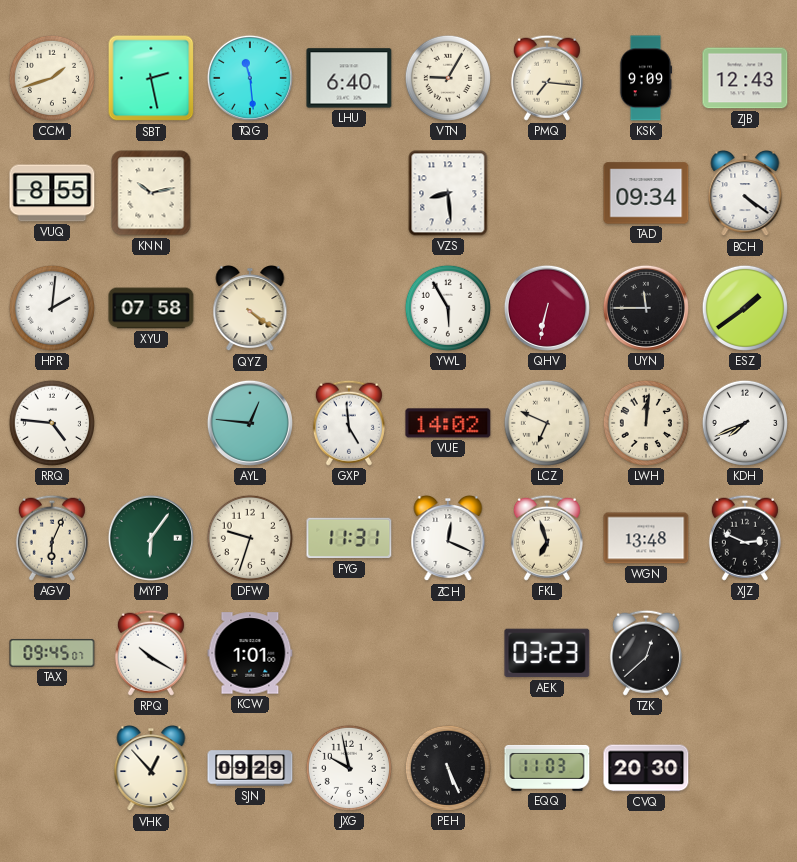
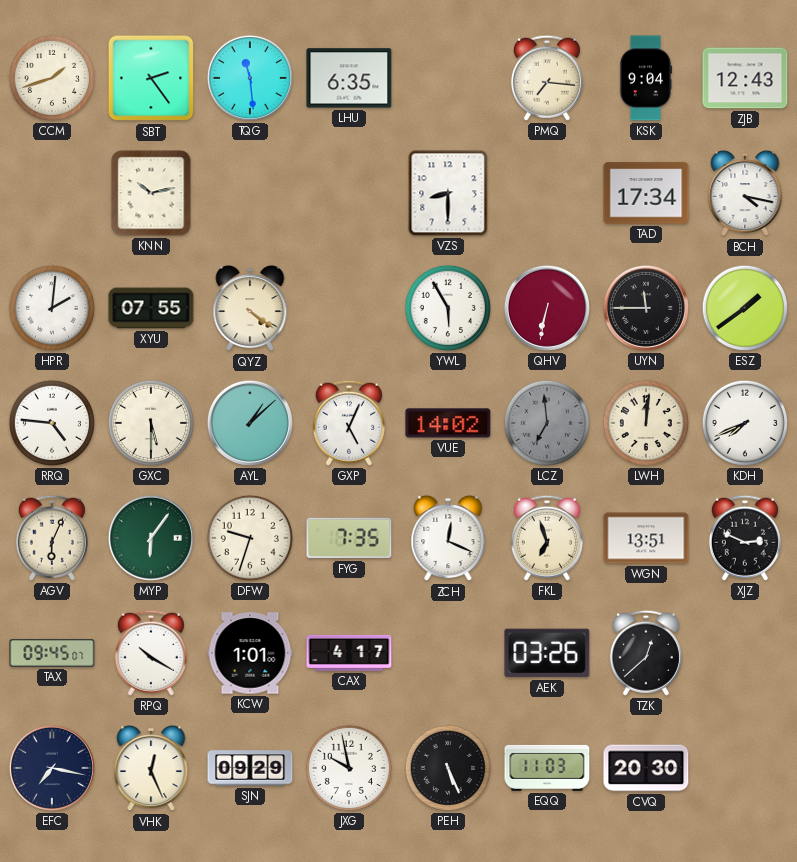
SBT: 2:28 -> 2:24 (151, 78)
LHU: 6:40 -> 6:35 (349, 78)
VTN: 9:05 -> none (448, 78)
KSK: 9:09 -> 9:04 (646, 78)
VUQ: 8:55 -> none (52, 193)
VZS: 8:29 -> 8:30 (448, 193)
TAD: 09:34 -> 17:34 (646, 193)
BCH: 4:21 -> 4:17 (745, 194)
XYU: 07:58 -> 07:55 (151, 308)
GXC: none -> 5:30 (151, 423)
AYL: 12:46 -> 1:08 (250, 423)
GXP: 4:59 -> 5:04 (349, 423)
LCZ: 6:49 -> 6:59 (547, 423)
LCZ dial: cream -> grey (547, 423)
FYG: 11:31 -> 7:35 (349, 538)
WGN: 13:48 -> 13:51 (646, 538)
CAX: none -> 4:17 (349, 653)
AEK: 03:23 -> 03:26 (547, 653)
EFC: none -> 7:17 (52, 768)
VHK: 12:53 -> 12:26 (151, 769)
